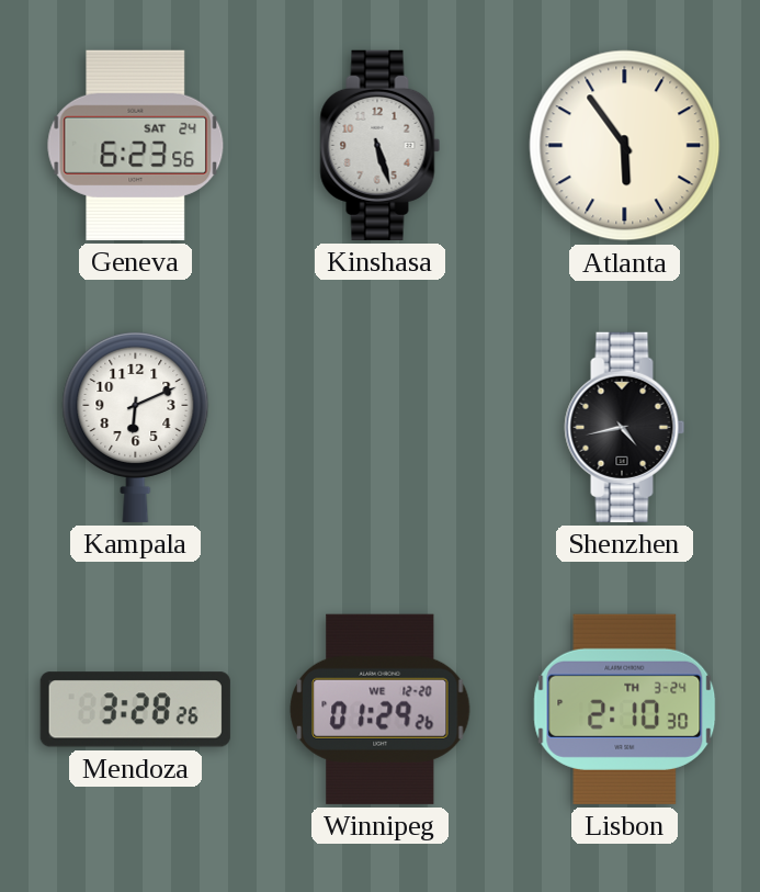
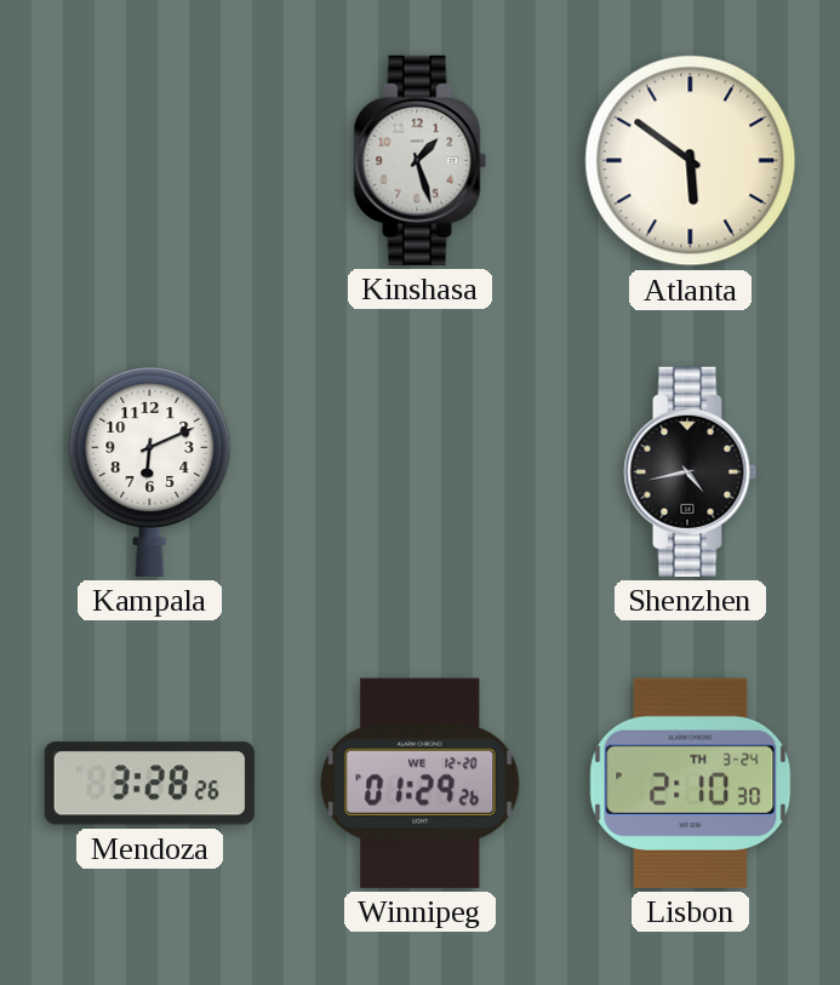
Geneva: 6:23 -> none (136, 145)
Kinshasa: 5:27 -> 1:27 (421, 160)
Atlanta: 5:54 -> 5:51 (691, 161)
